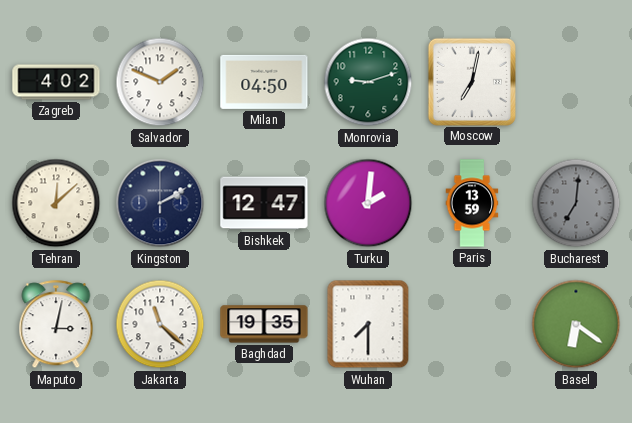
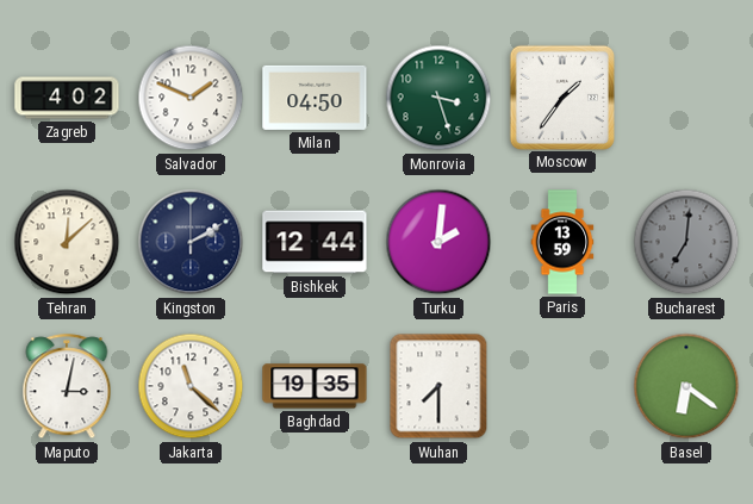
Monrovia: 9:12 -> 3:27 (438, 98)
Moscow: 7:02 -> 1:36 (561, 97)
Bishkek: 12:47 -> 12:44 (315, 242)
